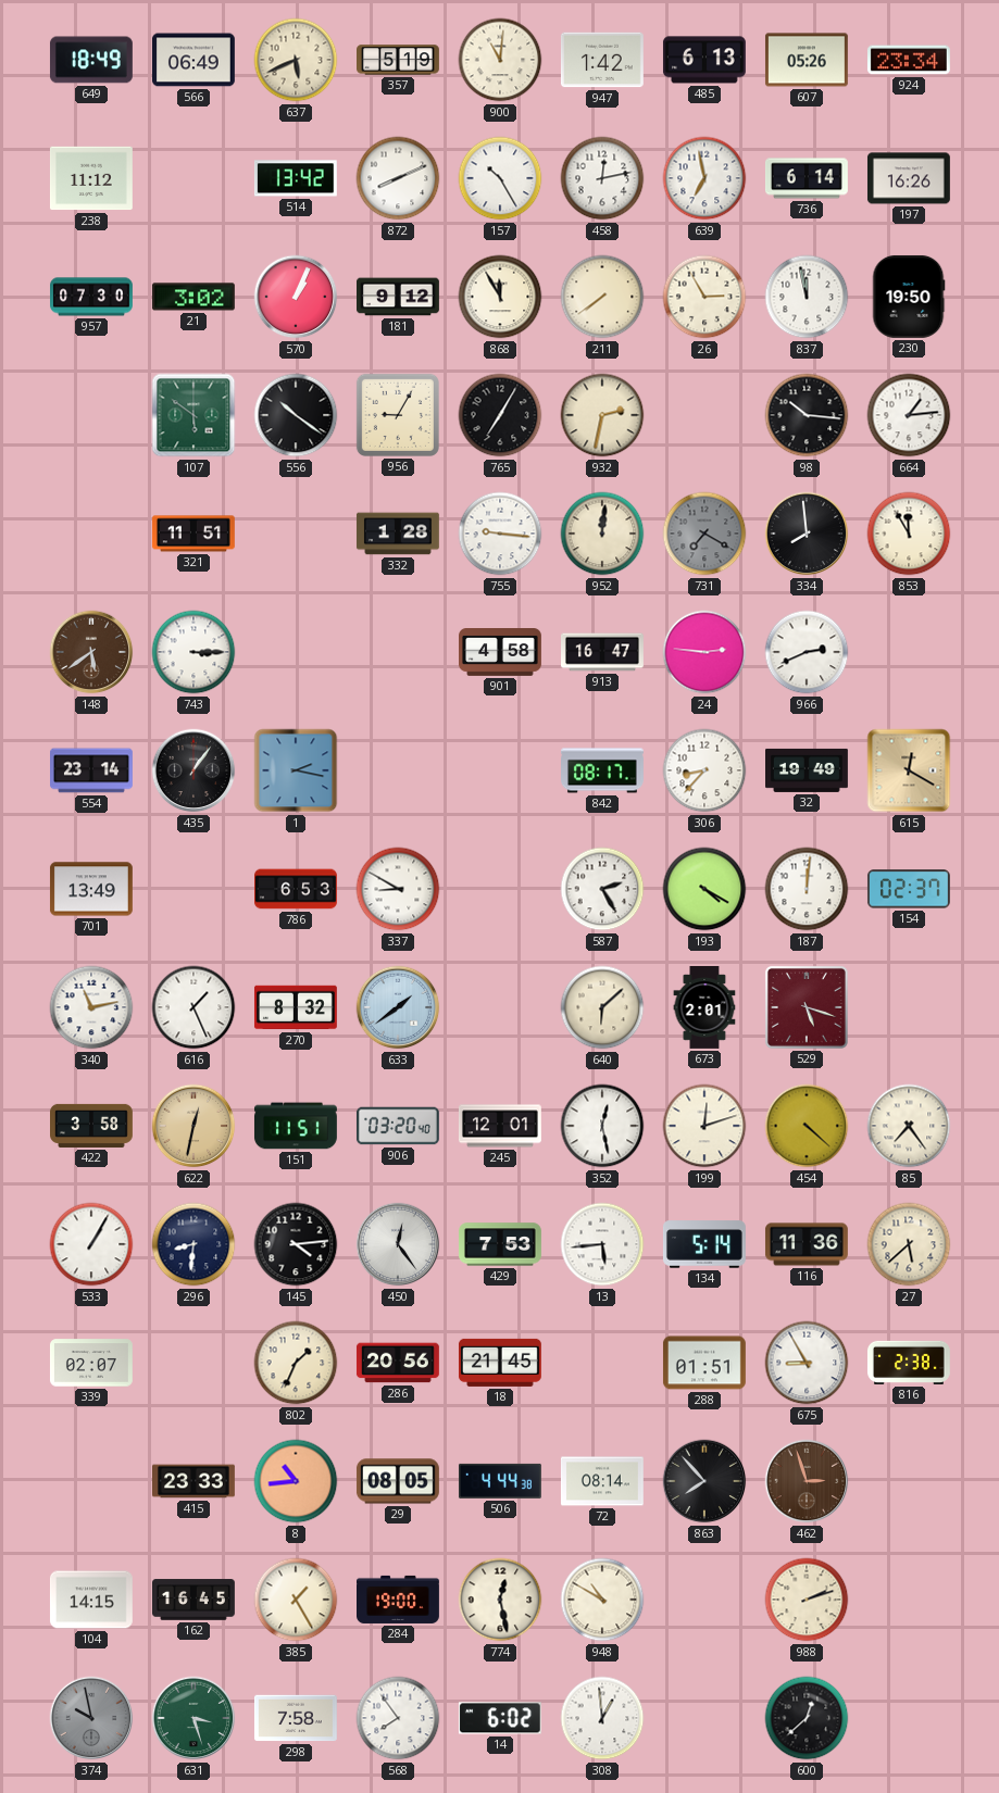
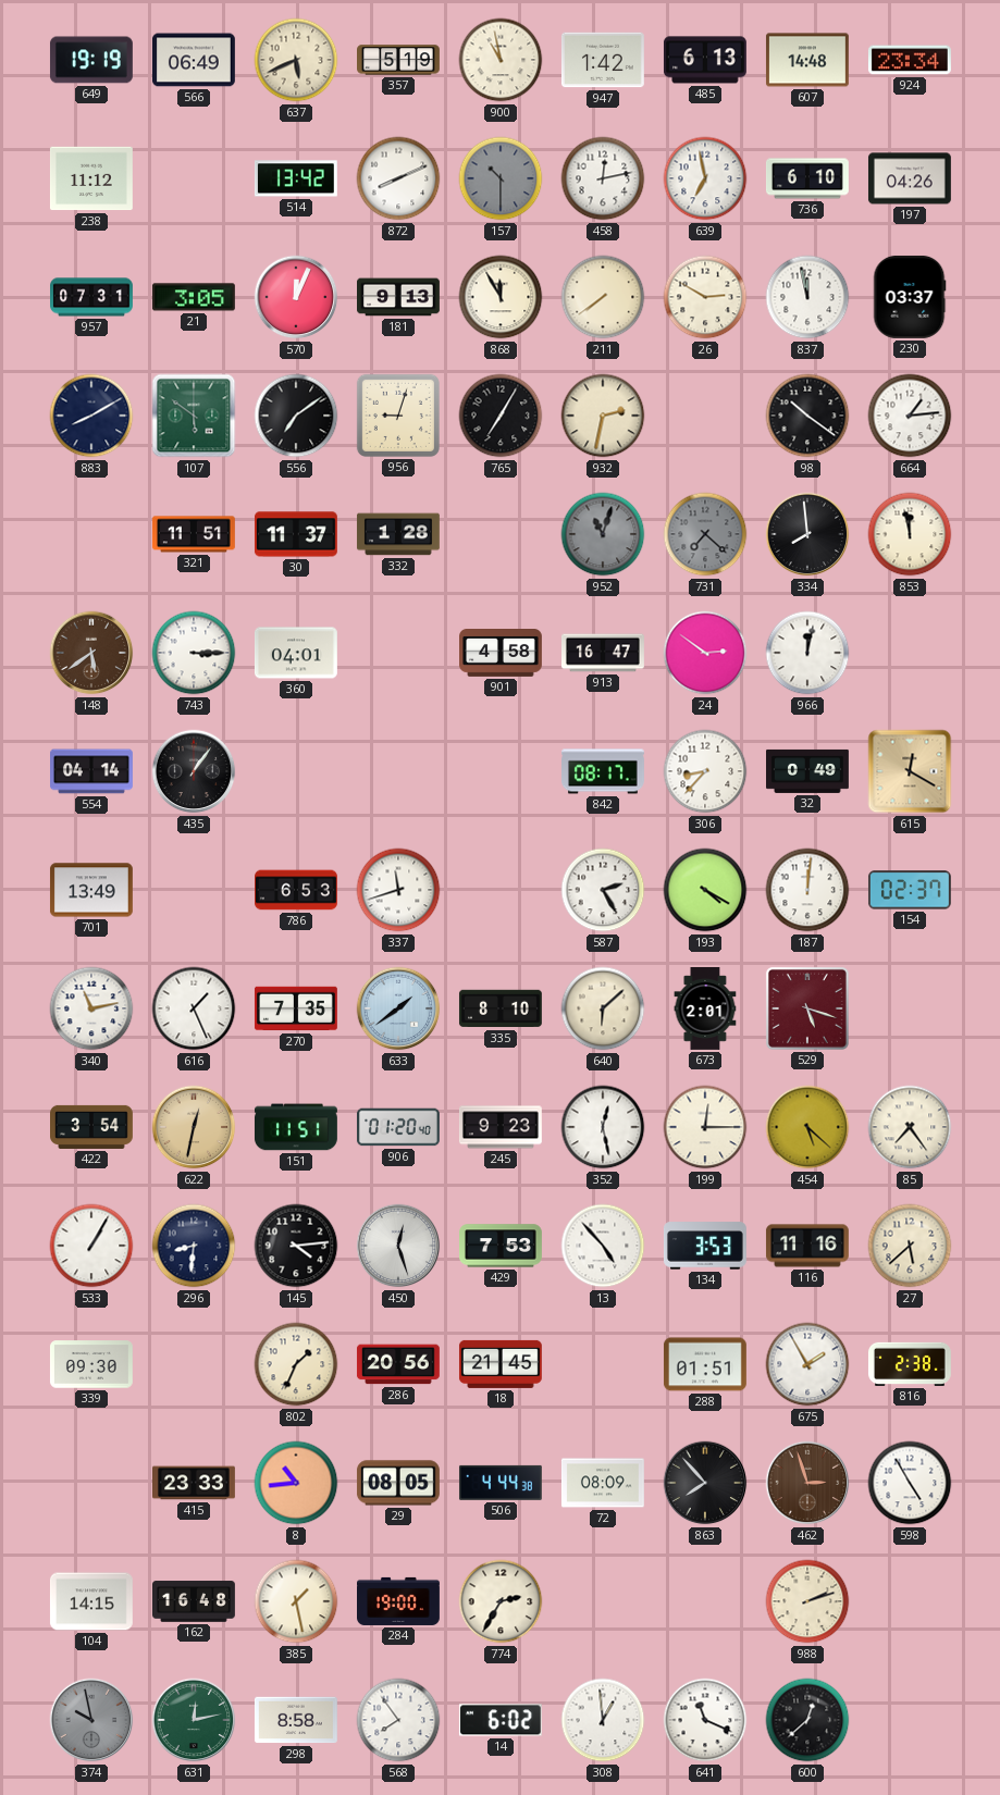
649: 18:49 -> 19:19 (91, 60)
900: 11:01 -> 10:58 (501, 60)
607: 05:26 -> 14:48 (807, 60)
157: 10:25 -> 10:30 (501, 178)
157 dial: white -> grey (501, 178)
736: 6:14 -> 6:10 (807, 178)
197: 16:26 -> 04:26 (910, 178)
957: 07:30 -> 07:31 (92, 297)
21: 3:02 -> 3:05 (194, 297)
570: 1:04 -> 12:04 (296, 297)
181: 9:12 -> 9:13 (399, 297)
26: 2:55 -> 2:50 (705, 297)
230: 19:50 -> 03:37 (910, 297)
883: none -> 8:10 (91, 416)
556: 10:21 -> 7:09 (296, 416)
956: 9:05 -> 9:03 (398, 416)
98: 10:16 -> 10:21 (807, 416)
30: none -> 11:37 (296, 534)
755: 9:16 -> none (500, 534)
952: 12:01 -> 11:03 (603, 534)
952 dial: cream -> grey (603, 534)
731: 7:20 -> 7:22 (705, 534)
853: 11:55 -> 11:58 (910, 534)
360: none -> 04:01 (296, 653)
24: 2:46 -> 2:51 (705, 653)
966: 2:41 -> 12:02 (807, 653)
554: 23:14 -> 04:14 (92, 771)
1: 2:17 -> none (296, 770)
32: 19:49 -> 0:49 (808, 771)
337: 8:50 -> 11:42 (398, 890)
270: 8:32 -> 7:35 (296, 1008)
335: none -> 8:10 (501, 1008)
422: 3:58 -> 3:54 (92, 1127)
906: 03:20 -> 01:20 (398, 1127)
245: 12:01 -> 9:23 (501, 1127)
199: 12:12 -> 12:15 (705, 1127)
454: 4:22 -> 5:22 (807, 1127)
450: 12:24 -> 12:27 (398, 1246)
13: 5:44 -> 4:53 (603, 1246)
134: 5:14 -> 3:53 (705, 1246)
116: 11:36 -> 11:16 (807, 1246)
339: 02:07 -> 09:30 (91, 1364)
675: 8:55 -> 1:55 (807, 1364)
72: 08:14 -> 08:09 (603, 1483)
598: none -> 4:55 (910, 1483)
162: 16:45 -> 16:48 (195, 1601)
385: 1:25 -> 1:28 (296, 1601)
774: 12:28 -> 2:35 (501, 1601)
948: 10:50 -> none (602, 1600)
631: 3:27 -> 12:13 (194, 1720)
298: 7:58 -> 8:58 (296, 1720)
641: none -> 11:19 (705, 1720)
